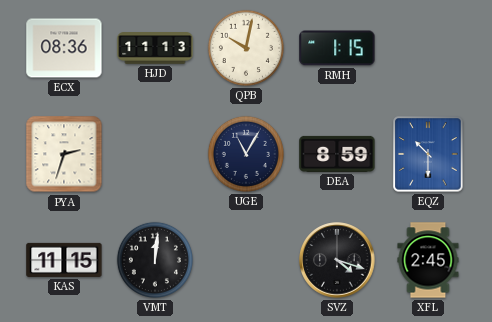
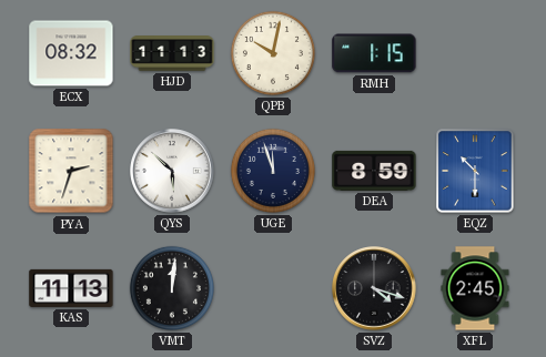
ECX: 08:36 -> 08:32 (71, 53)
QYS: none -> 5:52 (172, 171)
UGE: 11:05 -> 11:57 (273, 171)
KAS: 11:15 -> 11:13 (71, 288)
